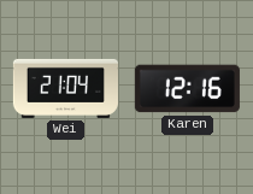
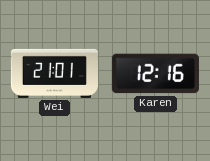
Wei: 21:04 -> 21:01 (54, 73)
